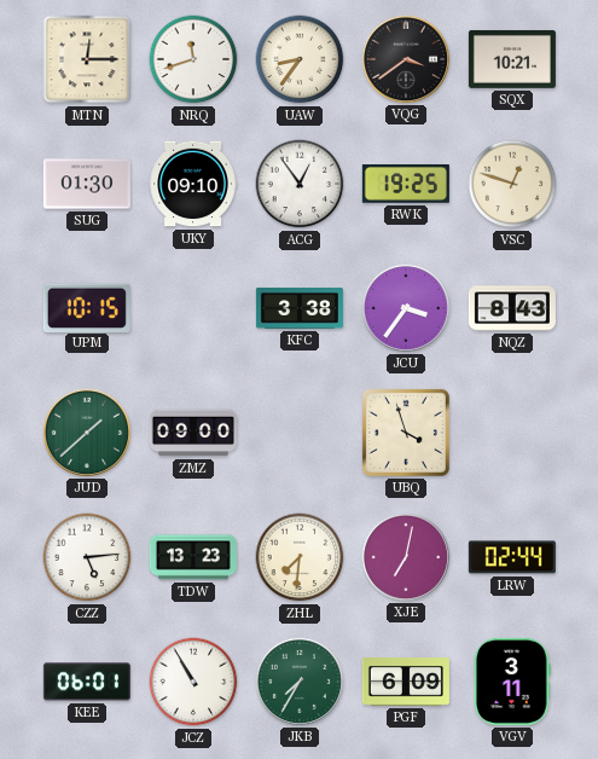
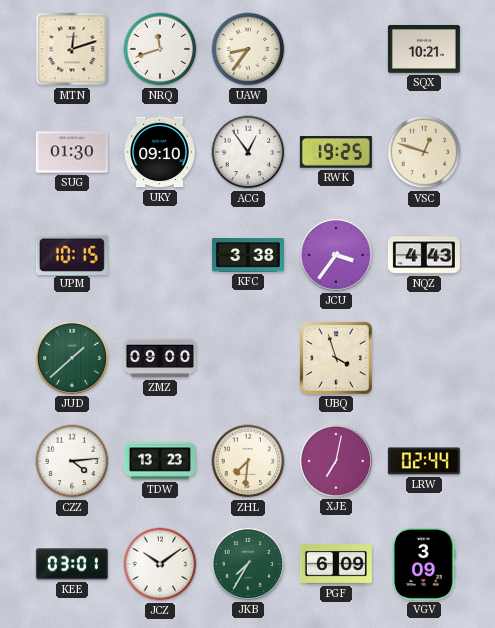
MTN: 12:15 -> 12:12 (72, 49)
VQG: 3:39 -> none (406, 59)
NQZ: 8:43 -> 4:43 (424, 255)
CZZ: 5:14 -> 4:14 (72, 461)
KEE: 06:01 -> 03:01 (72, 564)
JCZ: 10:55 -> 10:09 (160, 564)
VGV: 3:11 -> 3:09 (424, 564)
